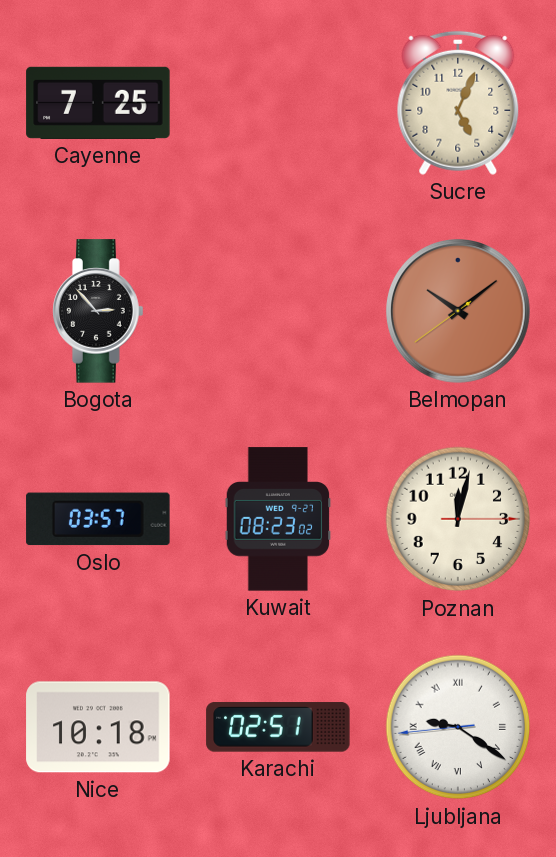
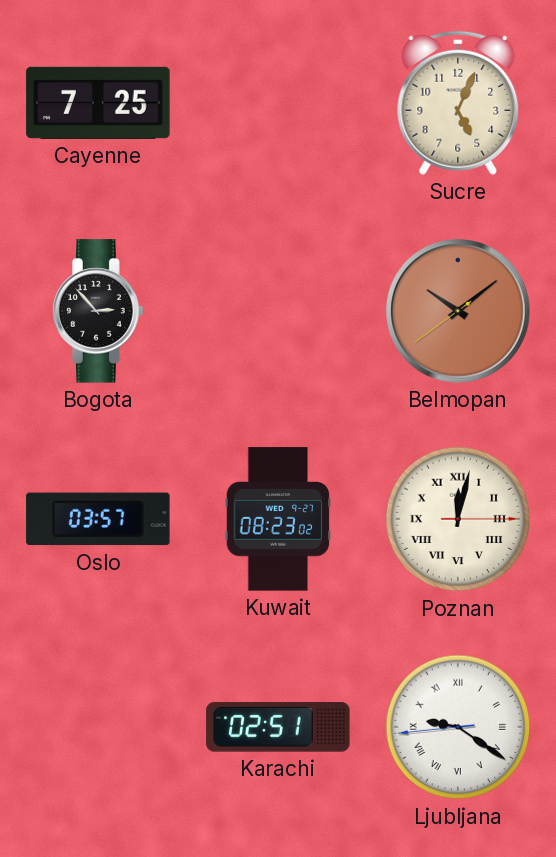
Poznan numerals: Arabic -> Roman (458, 519)
Nice: 10:18 -> none (98, 727)
